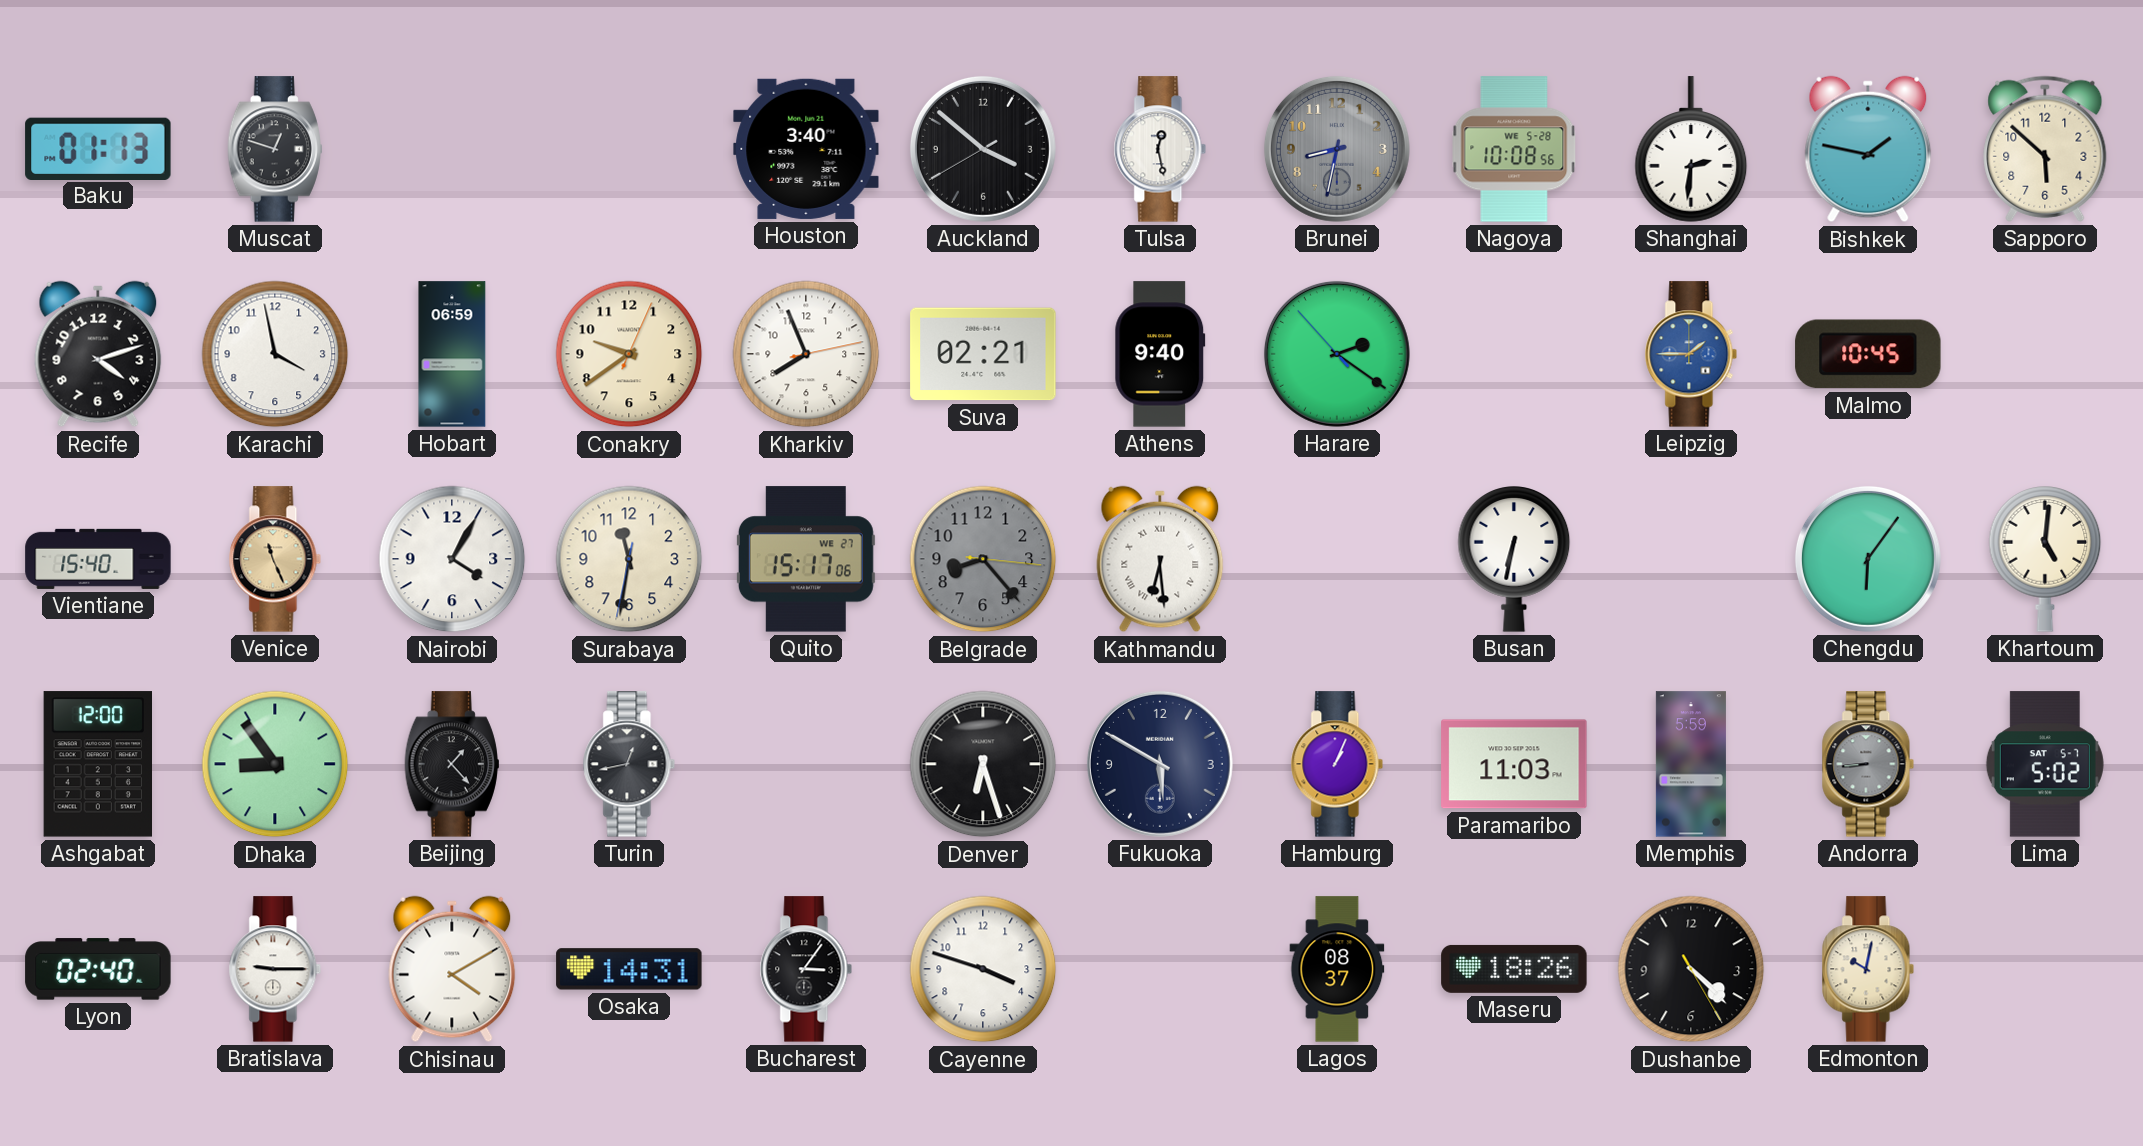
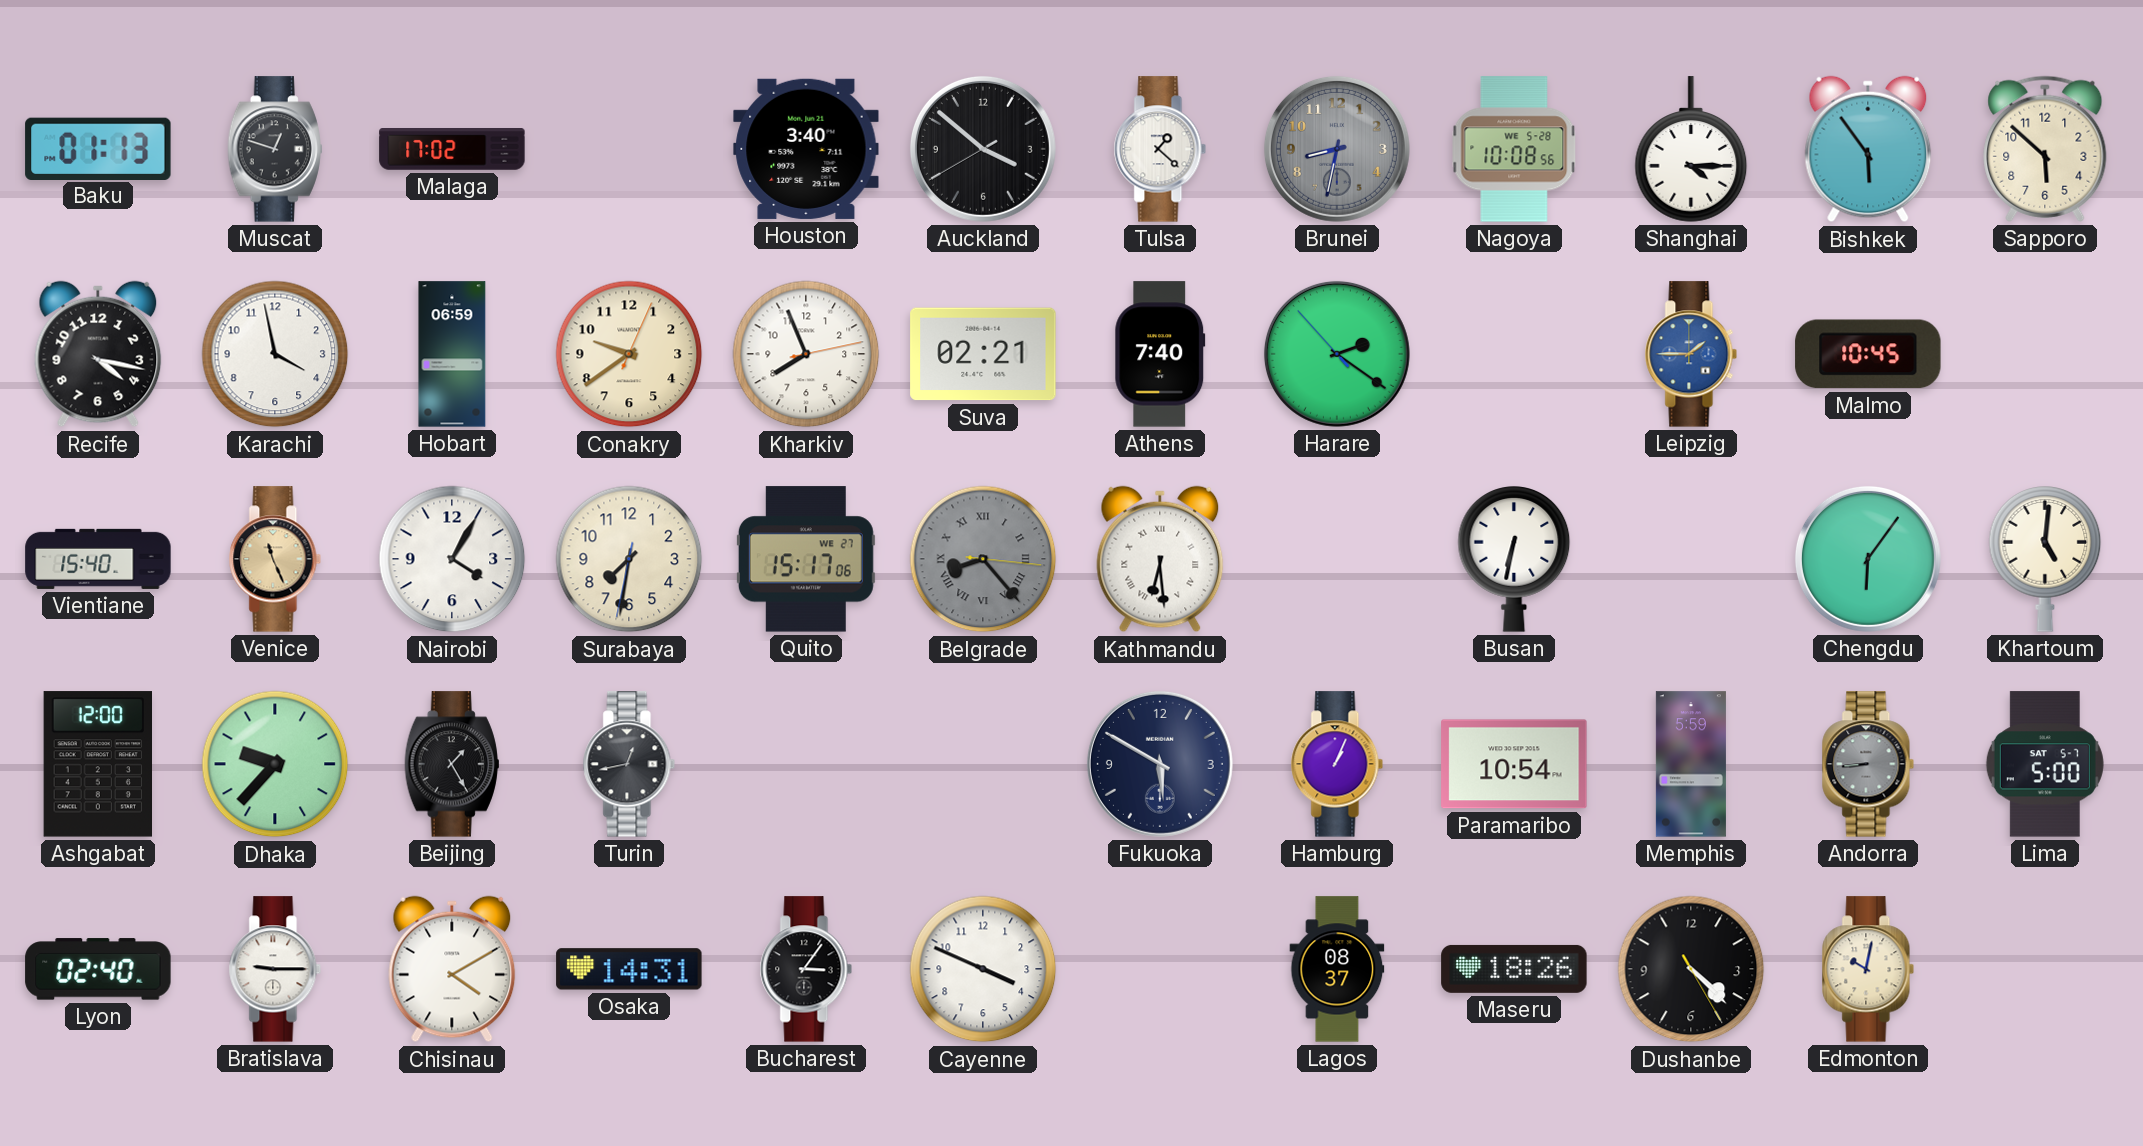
Malaga: none -> 17:02 (452, 150)
Tulsa: 12:28 -> 1:22 (1160, 149)
Shanghai: 2:31 -> 4:15 (1691, 149)
Bishkek: 1:47 -> 5:54 (1868, 149)
Recife: 4:12 -> 4:17 (98, 354)
Athens: 9:40 -> 7:40 (1160, 354)
Surabaya: 11:31 -> 7:31 (629, 559)
Belgrade numerals: Arabic -> Roman (983, 559)
Dhaka: 8:54 -> 9:37 (275, 764)
Beijing: 1:23 -> 1:25 (452, 764)
Denver: 6:27 -> none (983, 764)
Paramaribo: 11:03 -> 10:54 (1514, 764)
Lima: 5:02 -> 5:00 (2045, 764)
Cayenne: 3:48 -> 3:49 (983, 969)
